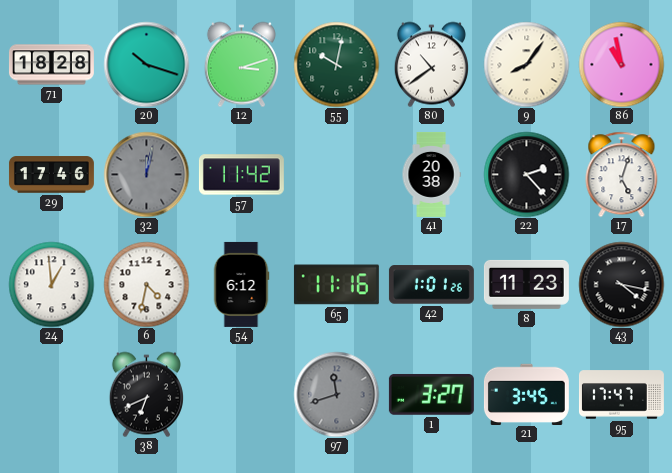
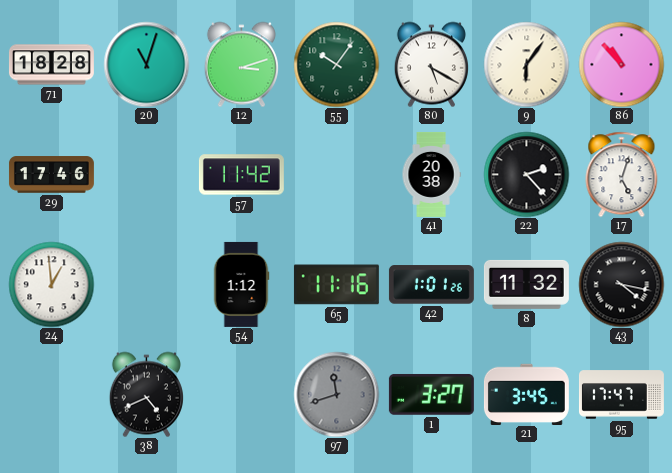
20: 10:18 -> 11:03 (146, 64)
55: 10:02 -> 10:06 (336, 64)
80: 10:39 -> 5:20 (431, 64)
9: 8:06 -> 6:06 (526, 64)
86: 10:58 -> 10:53 (621, 64)
32: 12:02 -> none (146, 174)
6: 4:32 -> none (146, 284)
54: 6:12 -> 1:12 (241, 284)
8: 11:23 -> 11:32 (526, 284)
38: 6:41 -> 4:41 (146, 394)
